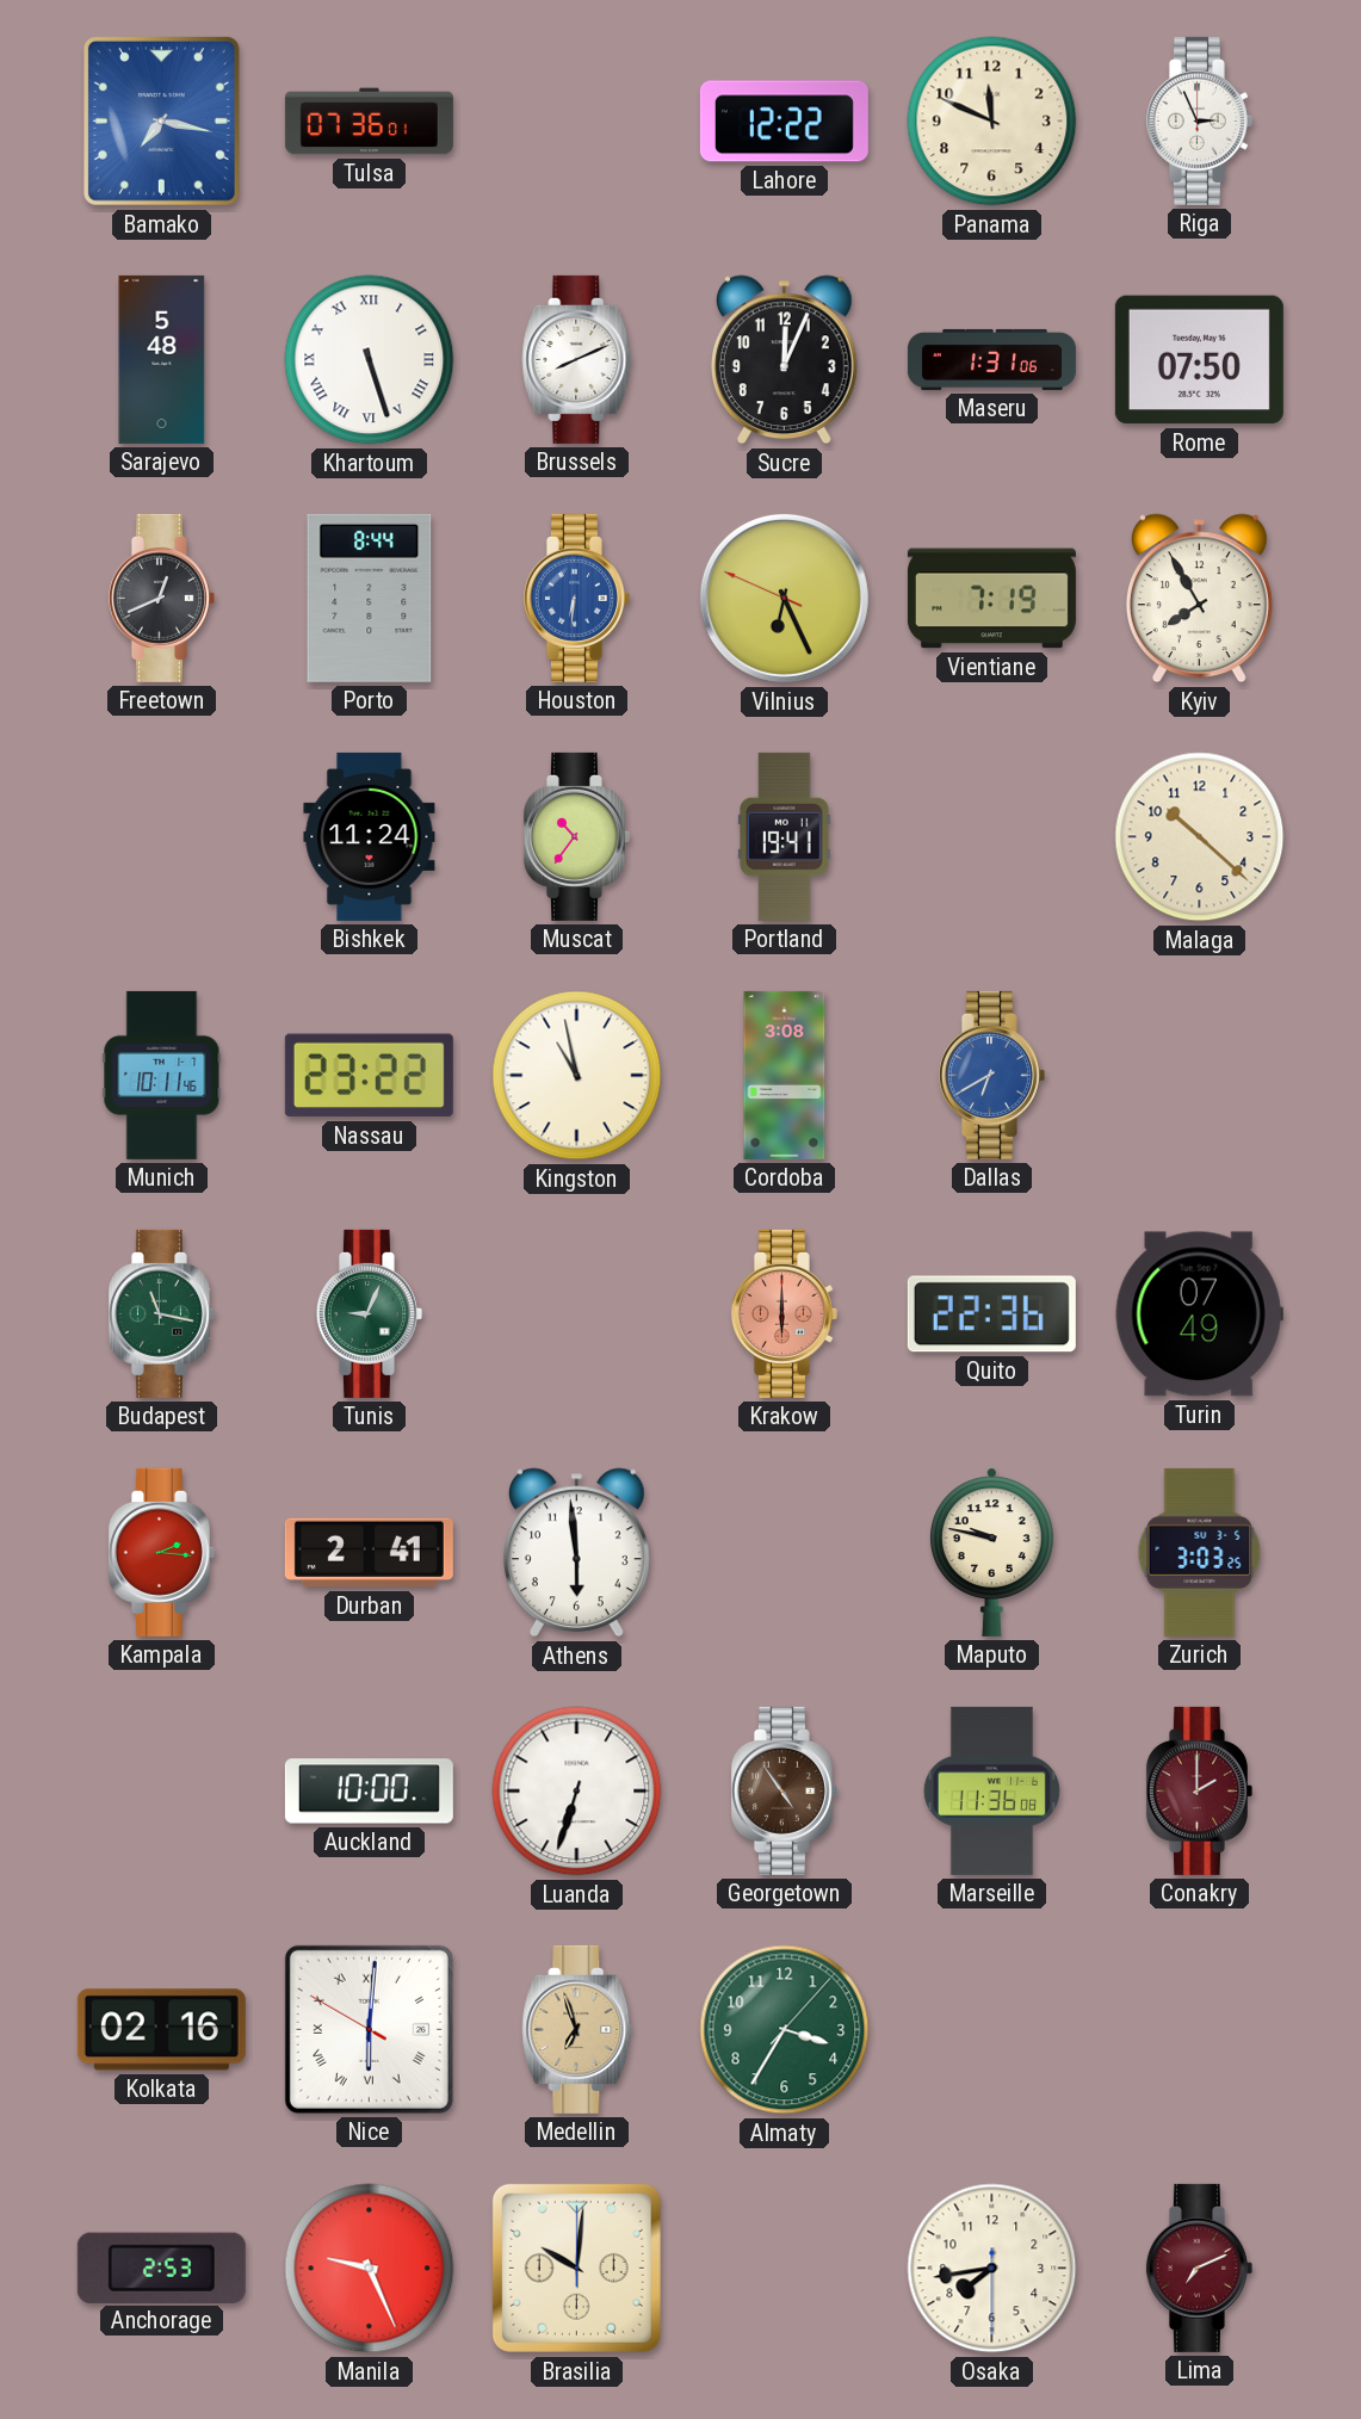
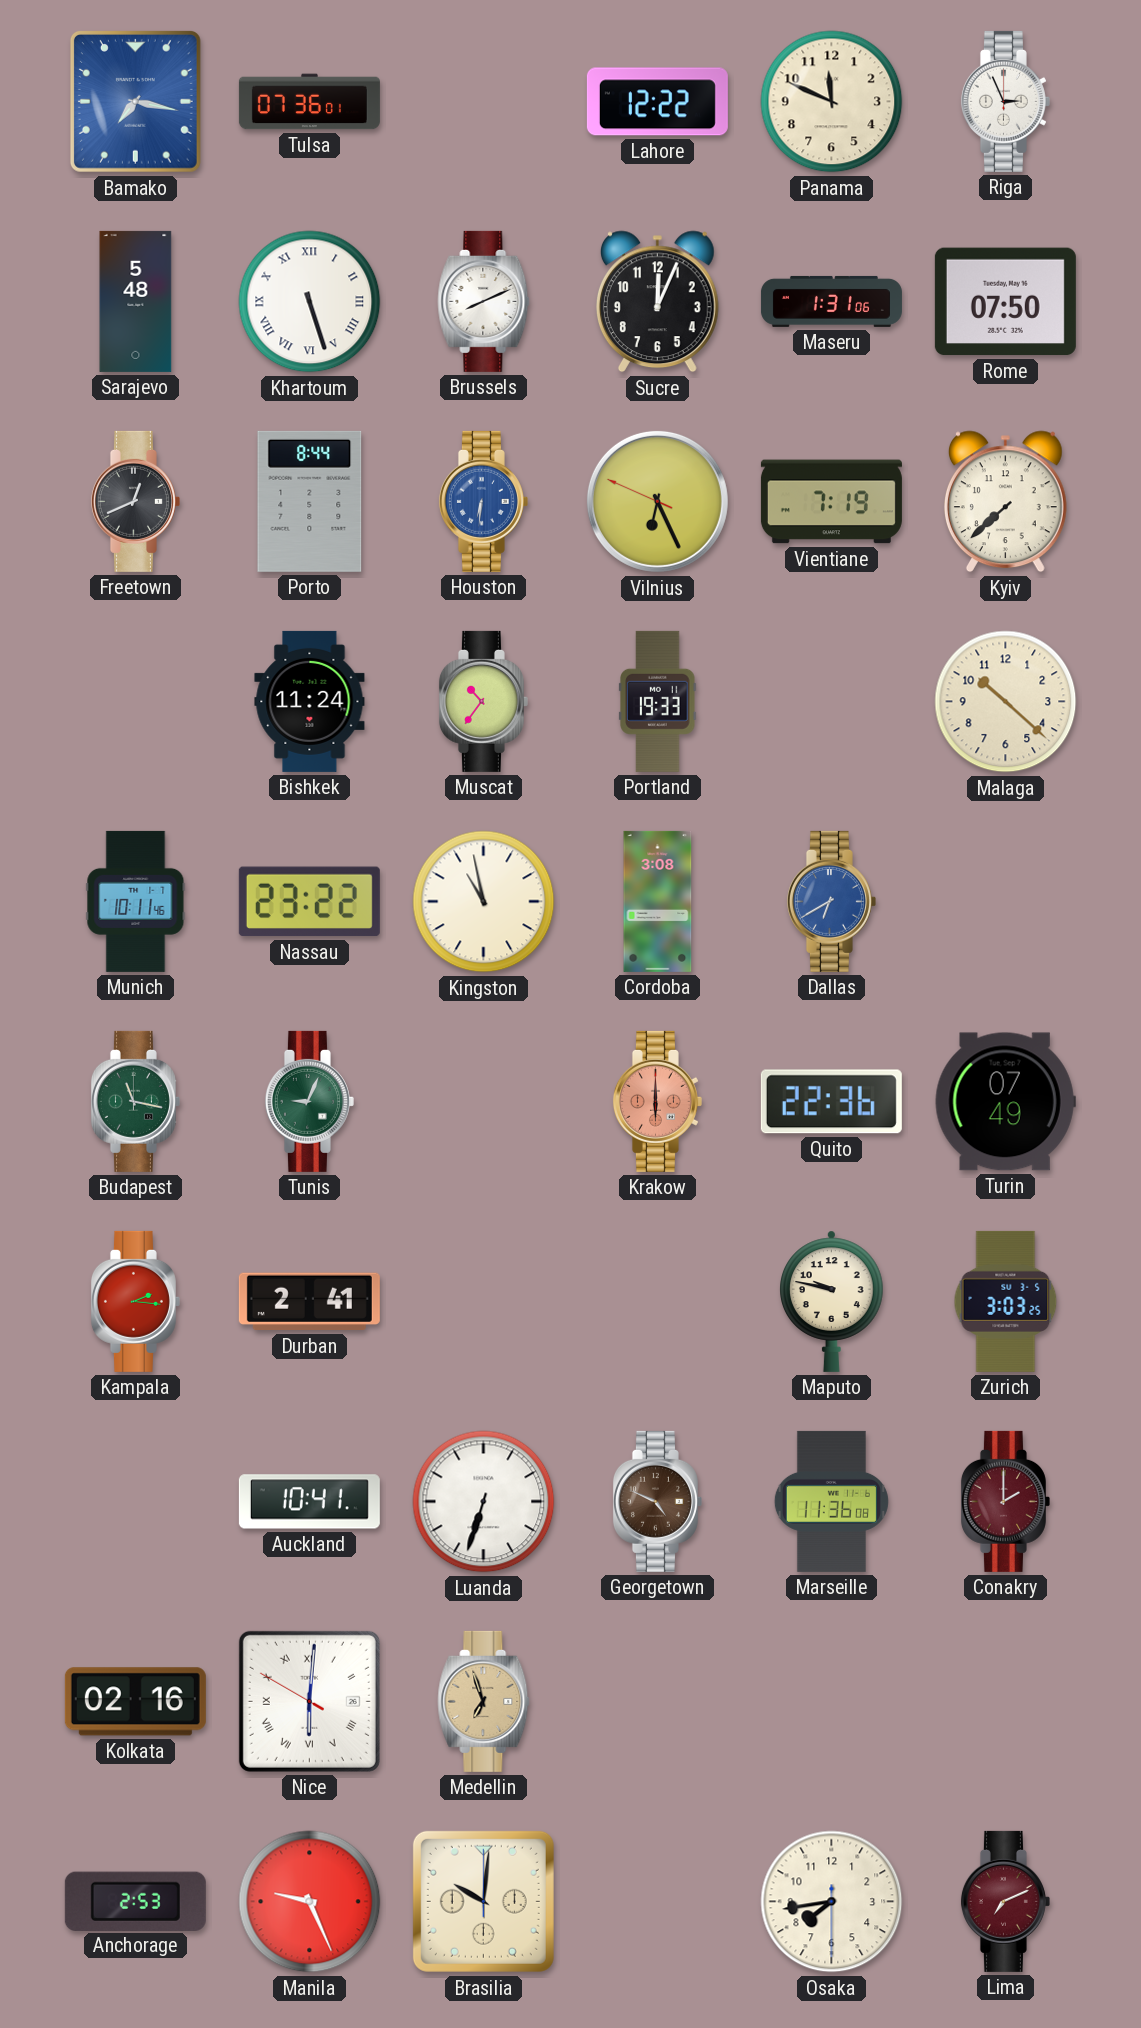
Kyiv: 7:55 -> 7:38 (1005, 502)
Portland: 19:41 -> 19:33 (658, 701)
Athens: 5:59 -> none (576, 1553)
Auckland: 10:00 -> 10:41 (309, 1502)
Georgetown: 4:54 -> 4:49 (657, 1501)
Almaty: 3:35 -> none (785, 2030)
